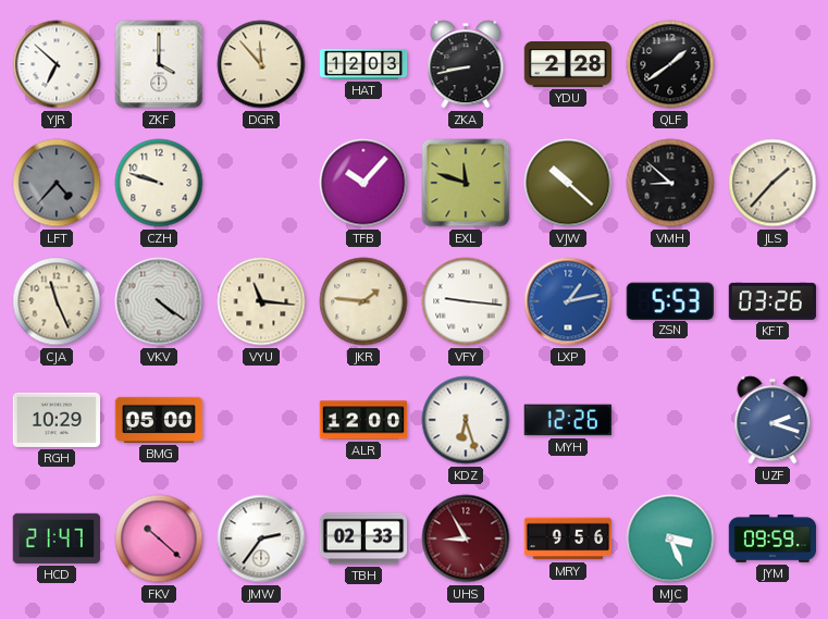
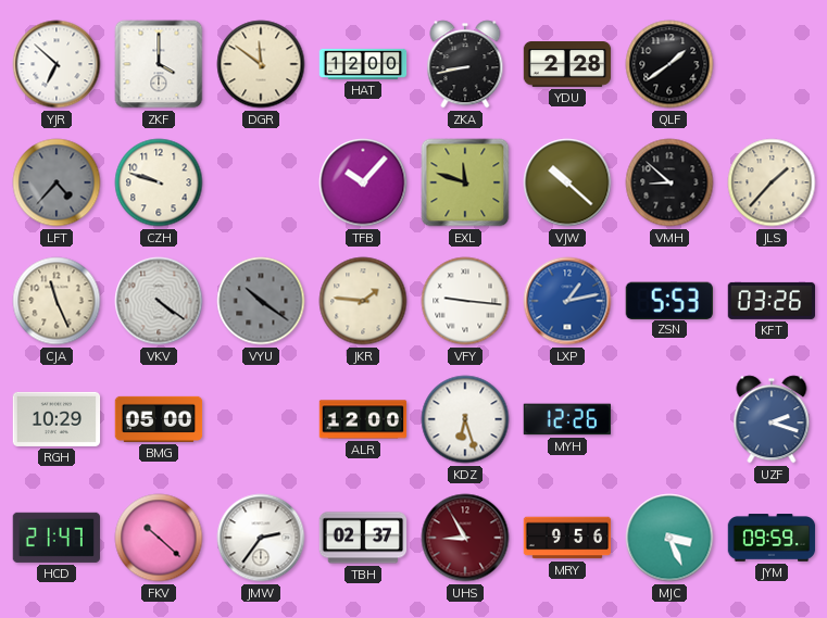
DGR: 11:53 -> 11:51 (261, 64)
HAT: 12:03 -> 12:00 (363, 64)
VYU: 11:16 -> 10:21 (261, 301)
VYU dial: cream -> grey (261, 301)
TBH: 02:33 -> 02:37 (363, 538)
